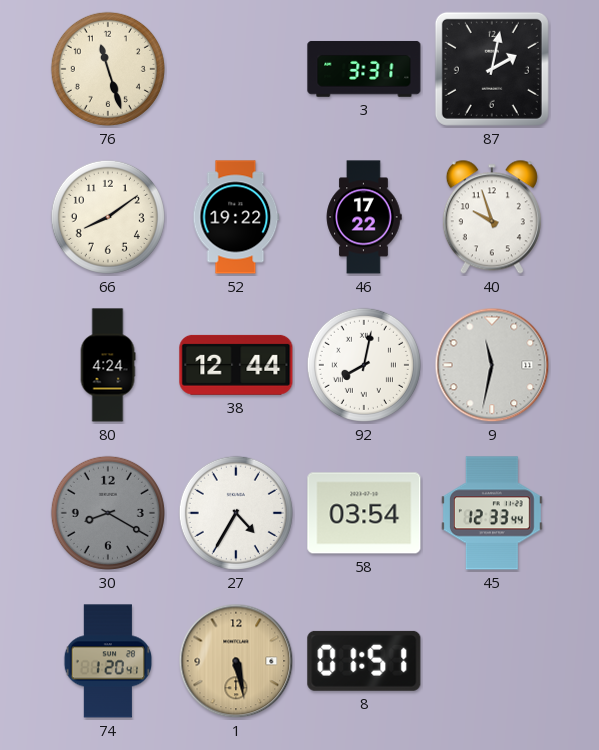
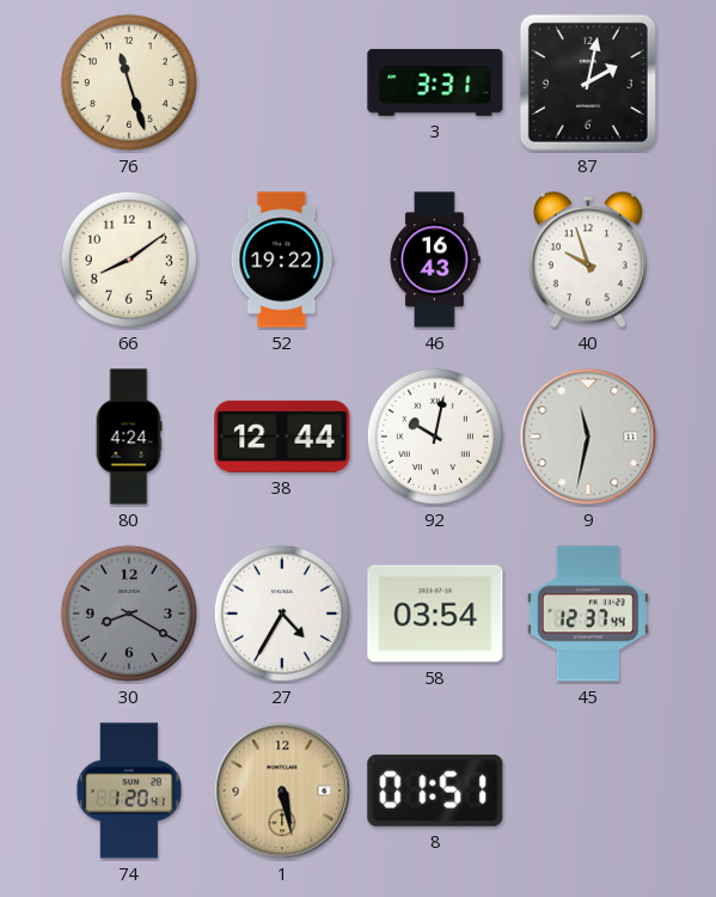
46: 17:22 -> 16:43 (435, 260)
92: 8:02 -> 10:02 (435, 437)
45: 12:33 -> 12:37 (588, 614)
